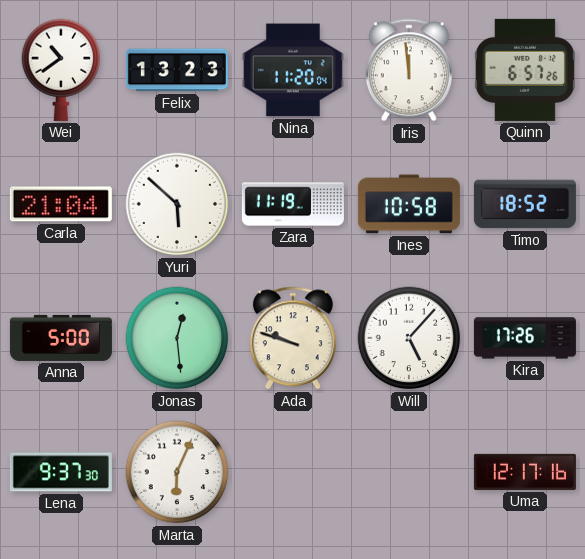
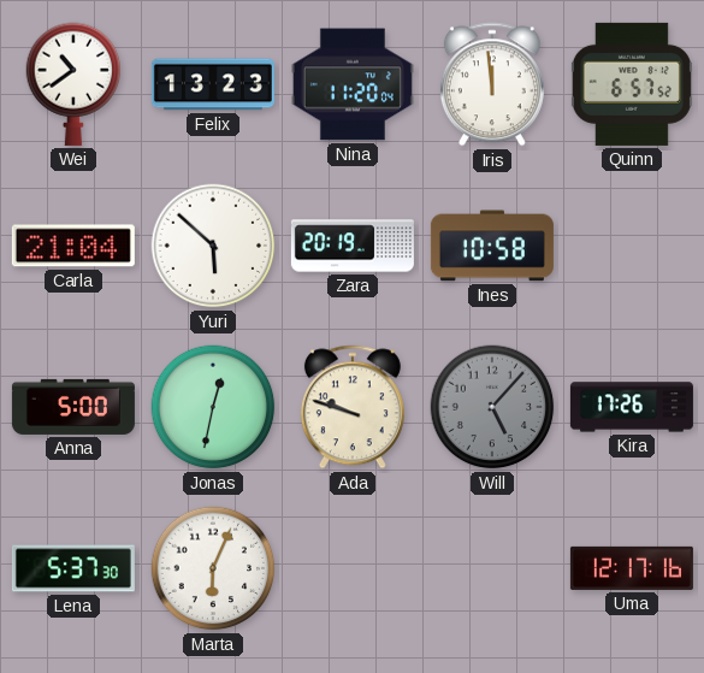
Quinn: 6:57:26 -> 6:57:52 (632, 84)
Zara: 11:19 -> 20:19 (353, 246)
Timo: 18:52 -> none (525, 204)
Jonas: 12:29 -> 12:32 (213, 407)
Will dial: white -> grey (492, 407)
Lena: 9:37 -> 5:37 (73, 568)
